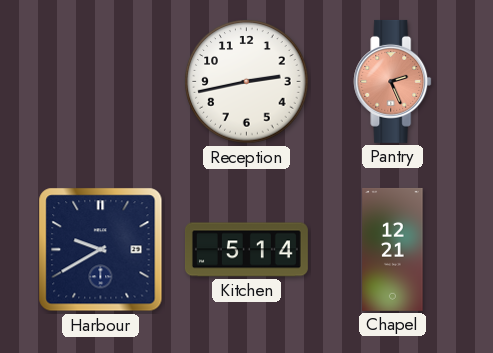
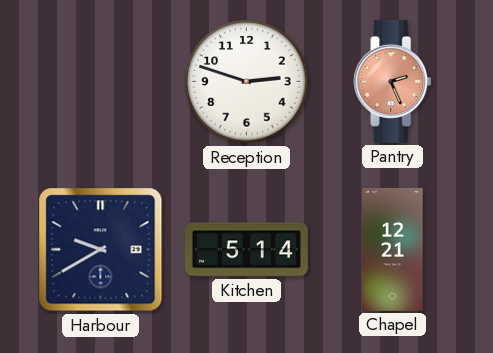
Reception: 2:43 -> 2:48 (247, 82)
